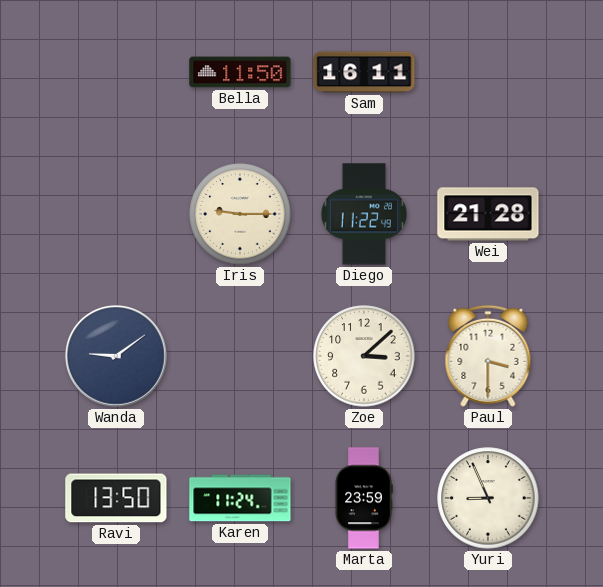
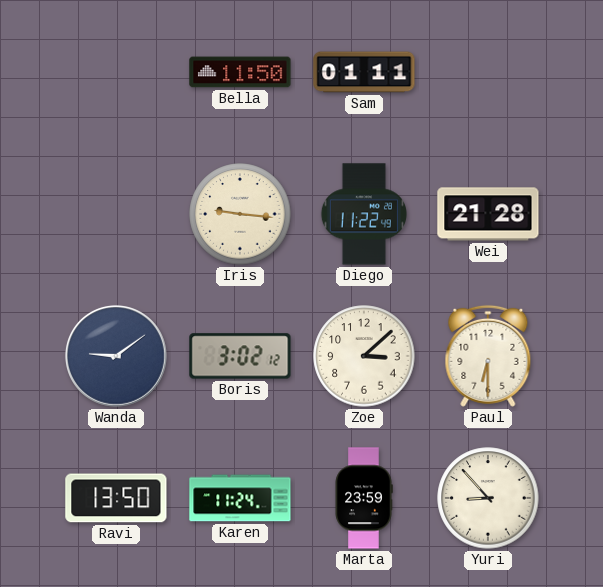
Sam: 16:11 -> 01:11 (364, 72)
Iris: 9:15 -> 9:16 (240, 214)
Boris: none -> 3:02 (240, 356)
Paul: 3:30 -> 6:30 (488, 356)
Yuri: 8:56 -> 8:53 (488, 498)
